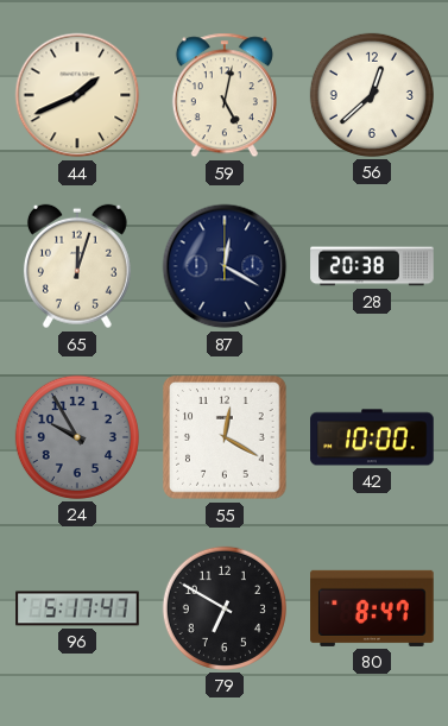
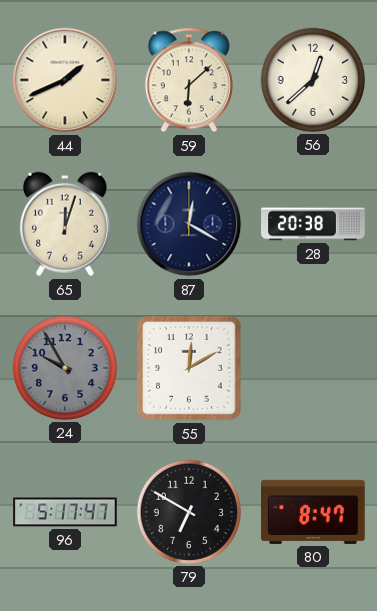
59: 5:02 -> 6:08 (189, 80)
55: 12:20 -> 12:10 (189, 368)
42: 10:00 -> none (372, 437)
